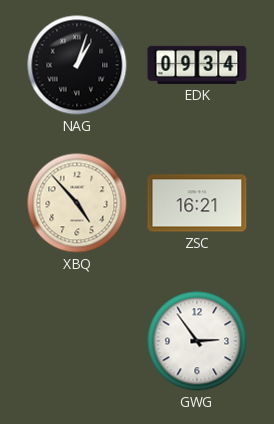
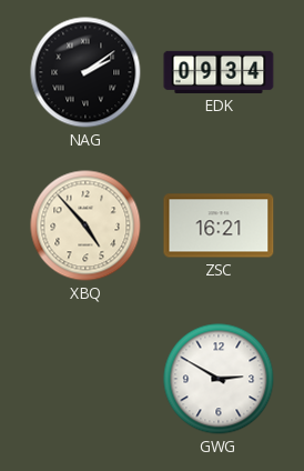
NAG: 1:03 -> 2:09 (85, 72)
GWG: 2:54 -> 2:50 (219, 379)
